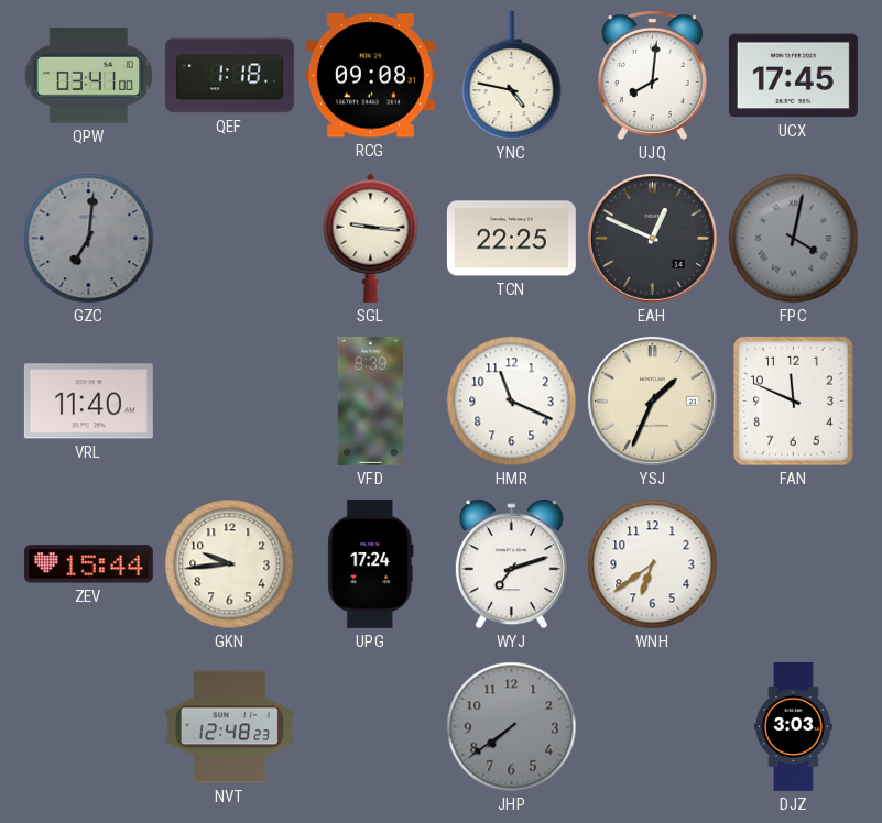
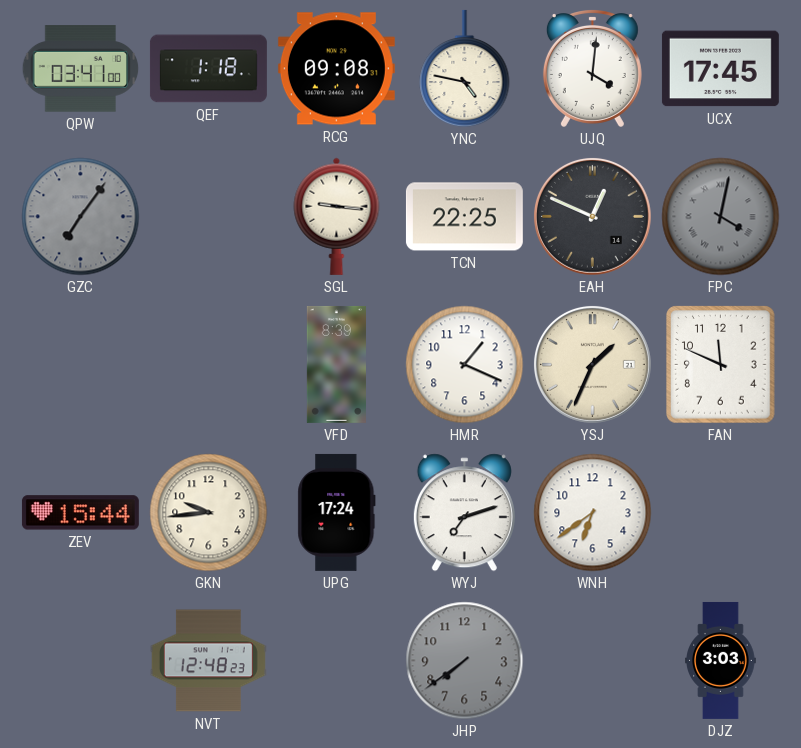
UJQ: 8:01 -> 4:01 (592, 69)
GZC: 7:01 -> 7:06 (81, 217)
VRL: 11:40 -> none (88, 402)
HMR: 11:19 -> 1:19 (465, 365)
